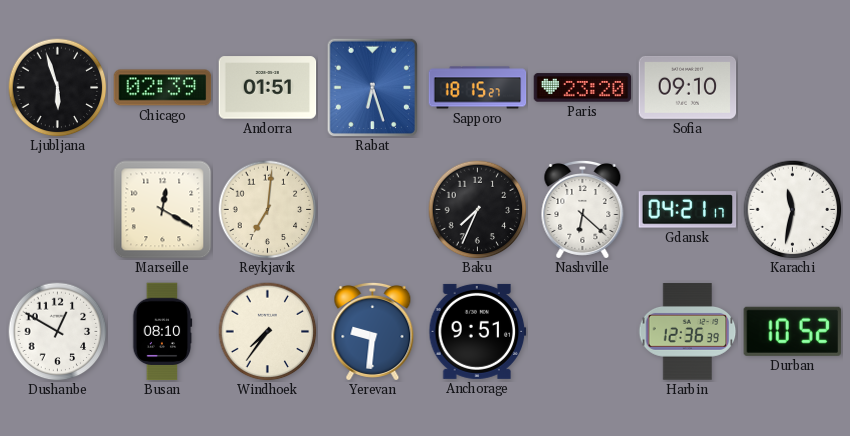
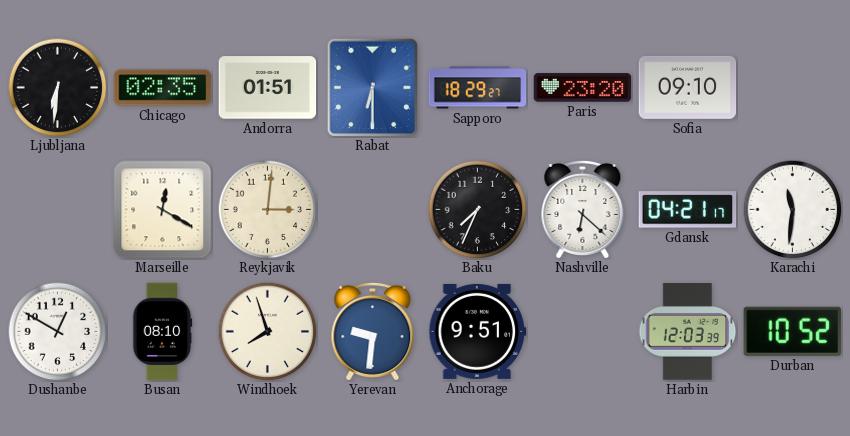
Ljubljana: 5:57 -> 6:31 (58, 88)
Chicago: 02:39 -> 02:35 (163, 88)
Rabat: 6:27 -> 6:30 (373, 87)
Sapporo: 18:15 -> 18:29 (478, 88)
Reykjavik: 7:01 -> 3:01 (268, 210)
Karachi: 11:32 -> 11:31 (793, 210)
Windhoek: 7:36 -> 7:57 (268, 332)
Harbin: 12:36 -> 12:03 (688, 332)
